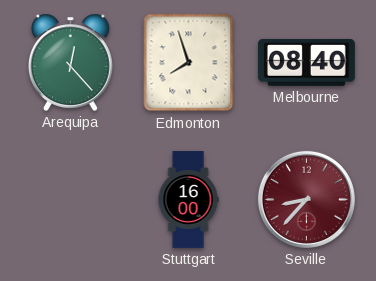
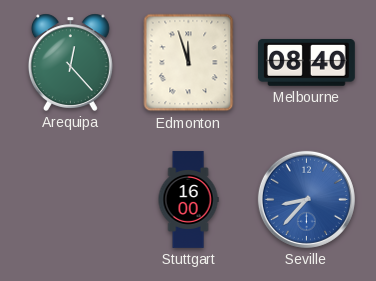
Edmonton: 7:57 -> 11:57 (189, 63)
Seville dial: burgundy -> blue (306, 199)
